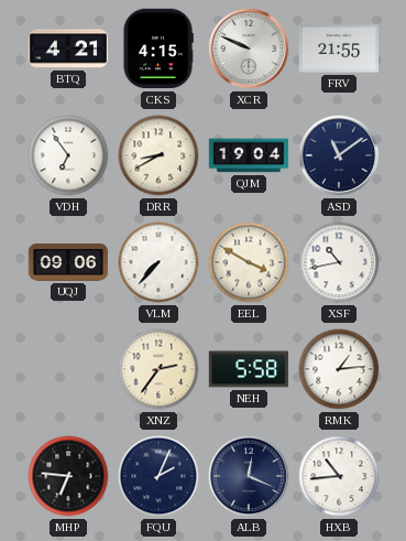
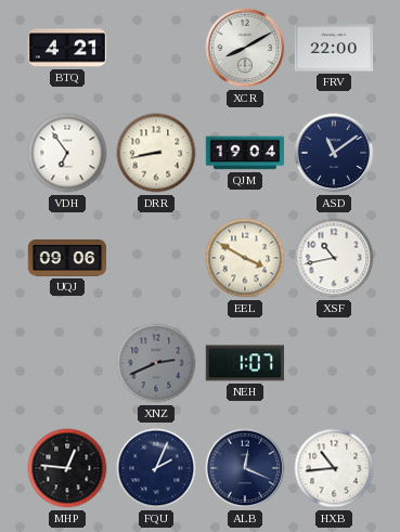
CKS: 4:15 -> none (158, 48)
XCR: 9:49 -> 8:10 (245, 48)
FRV: 21:55 -> 22:00 (334, 48)
DRR: 8:40 -> 8:43 (156, 153)
VLM: 7:37 -> none (158, 262)
XNZ: 2:36 -> 2:41 (156, 363)
XNZ dial: cream -> grey (156, 363)
NEH: 5:58 -> 1:07 (245, 363)
RMK: 1:14 -> none (339, 369)
MHP: 6:46 -> 12:46 (67, 468)
